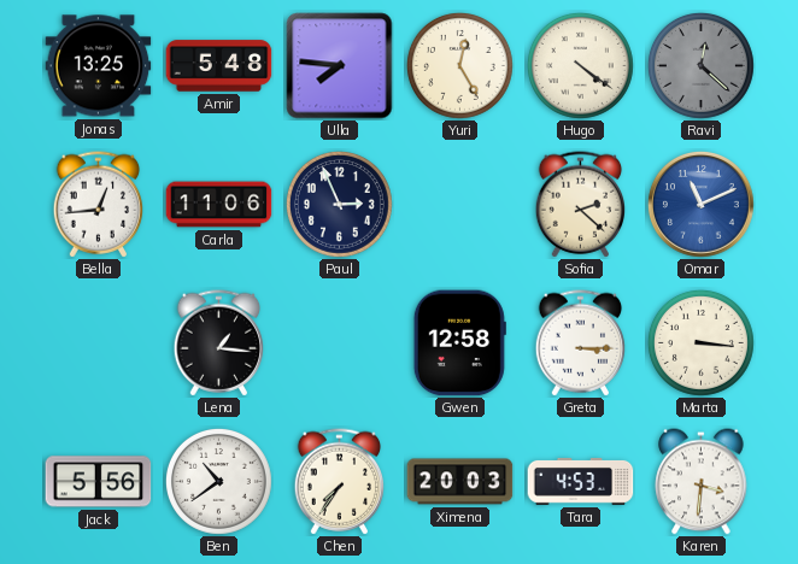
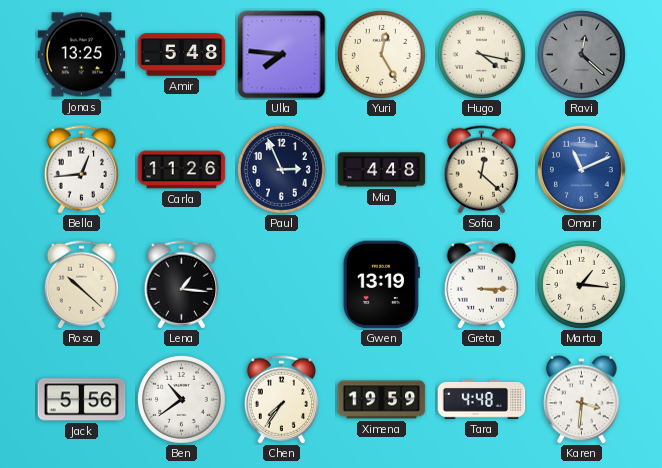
Hugo: 4:21 -> 4:17 (481, 54)
Carla: 11:06 -> 11:26 (182, 170)
Mia: none -> 4:48 (382, 170)
Sofia: 2:22 -> 12:22 (482, 170)
Rosa: none -> 10:22 (82, 285)
Gwen: 12:58 -> 13:19 (381, 285)
Marta: 3:16 -> 1:16 (581, 284)
Ximena: 20:03 -> 19:59 (382, 400)
Tara: 4:53 -> 4:48 (482, 399)
